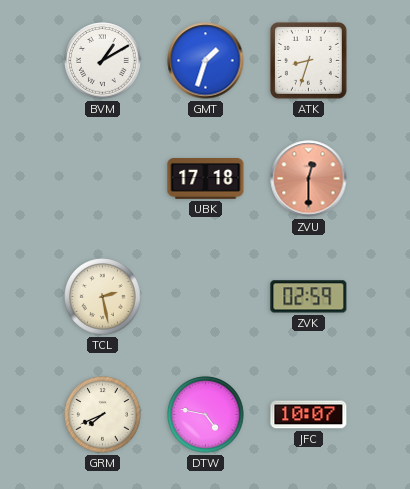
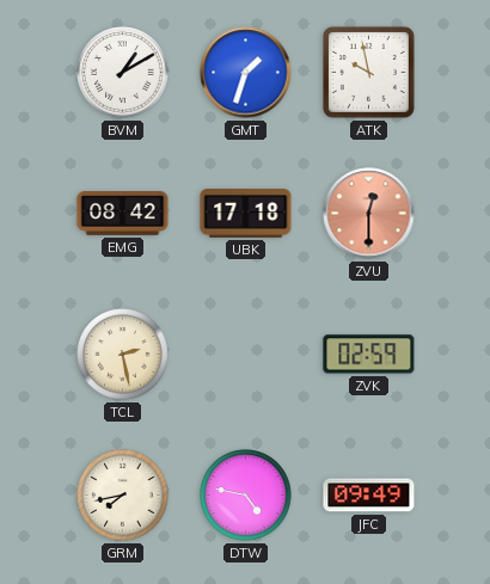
ATK: 8:33 -> 9:58 (368, 72)
EMG: none -> 08:42 (123, 214)
GRM: 7:41 -> 7:43 (123, 496)
JFC: 10:07 -> 09:49 (369, 496)
